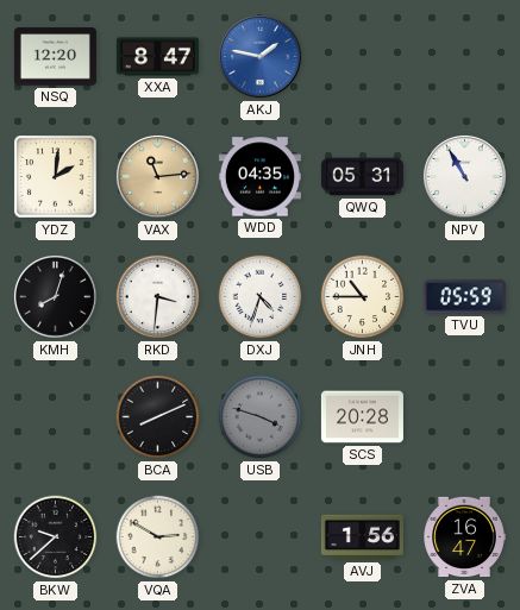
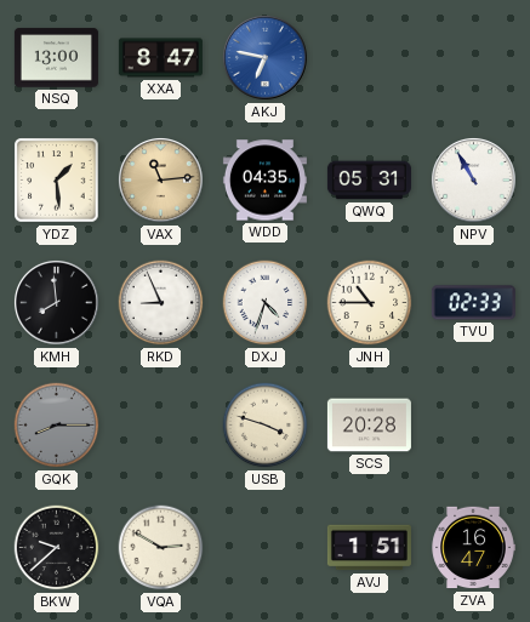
NSQ: 12:20 -> 13:00 (56, 58)
AKJ: 1:47 -> 6:47 (264, 57)
YDZ: 2:01 -> 1:29 (57, 181)
KMH: 8:03 -> 7:59 (56, 302)
RKD: 3:31 -> 8:56 (161, 303)
TVU: 05:59 -> 02:33 (473, 303)
GQK: none -> 8:15 (57, 426)
BCA: 8:11 -> none (158, 417)
USB dial: grey -> cream (266, 426)
AVJ: 1:56 -> 1:51 (369, 548)
